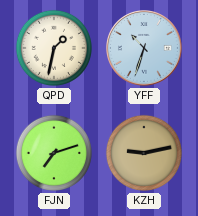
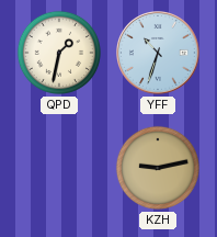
FJN: 7:12 -> none (54, 153)
